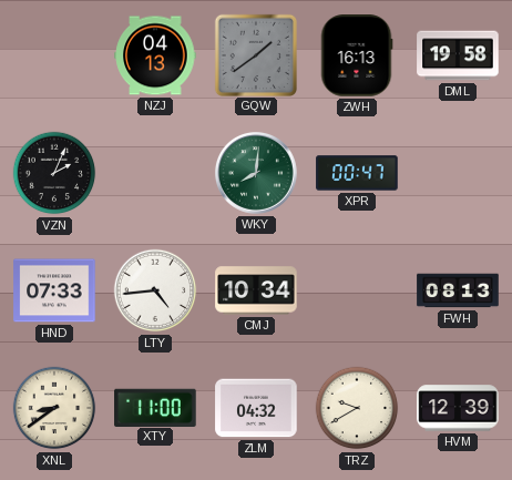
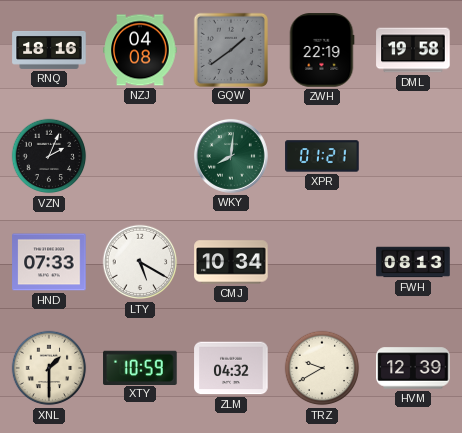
RNQ: none -> 18:16 (49, 50)
NZJ: 04:13 -> 04:08 (140, 50)
ZWH: 16:13 -> 22:19 (322, 50)
XPR: 00:47 -> 01:21 (322, 156)
LTY: 4:44 -> 5:20 (140, 262)
XNL: 8:39 -> 1:30 (49, 368)
XTY: 11:00 -> 10:59 (140, 367)
